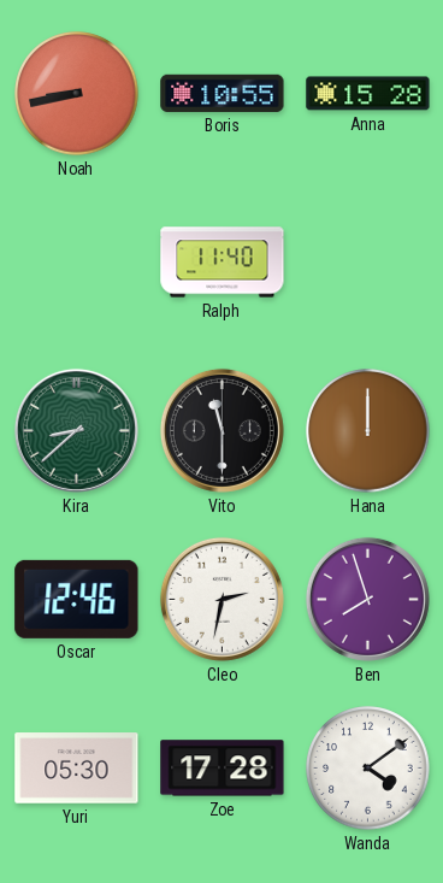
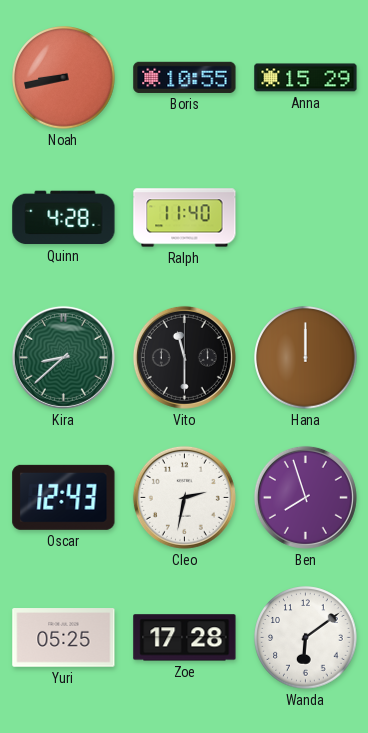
Anna: 15:28 -> 15:29 (306, 78)
Quinn: none -> 4:28 (64, 218)
Oscar: 12:46 -> 12:43 (64, 497)
Yuri: 05:30 -> 05:25 (64, 638)
Wanda: 4:09 -> 6:09 (306, 638)
